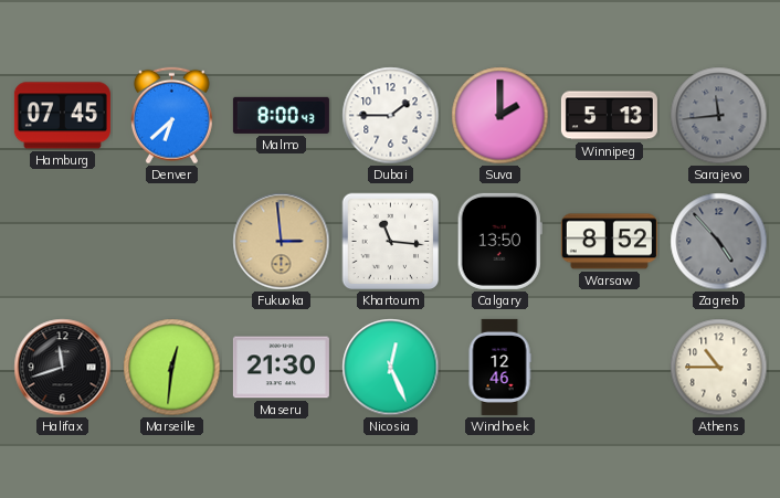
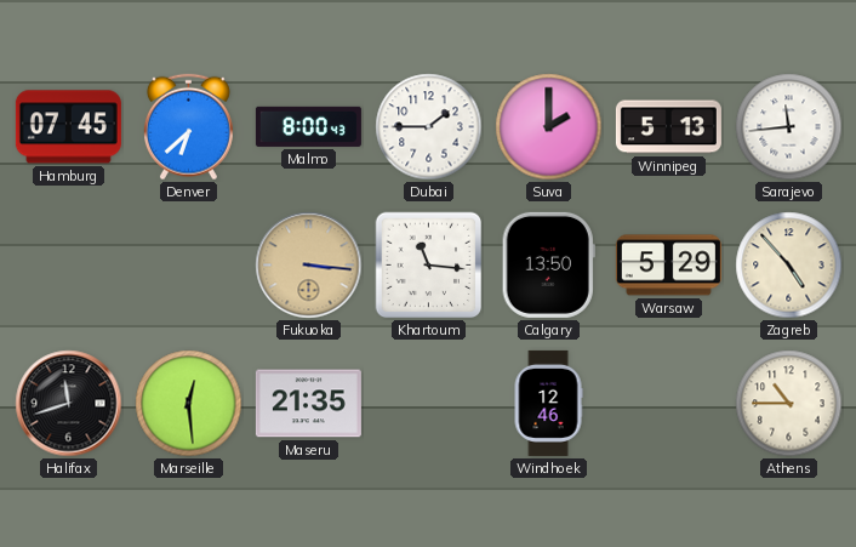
Sarajevo dial: grey -> white (789, 127)
Fukuoka: 2:59 -> 3:16 (309, 266)
Warsaw: 8:52 -> 5:29 (668, 266)
Zagreb dial: grey -> cream (789, 266)
Marseille: 12:31 -> 12:29 (189, 404)
Maseru: 21:30 -> 21:35 (308, 404)
Nicosia: 12:26 -> none (391, 368)
